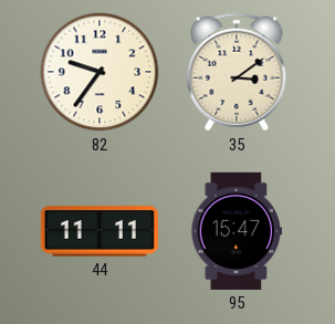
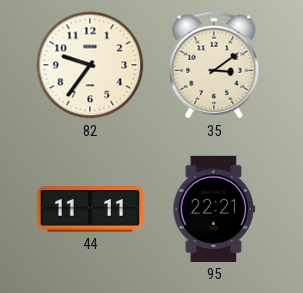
95: 15:47 -> 22:21 (214, 209)
